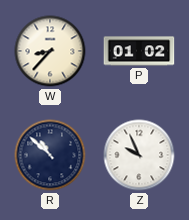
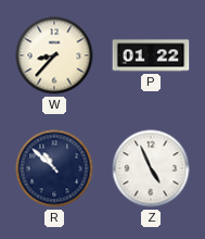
P: 01:02 -> 01:22 (151, 55)
Z: 9:56 -> 4:56 (151, 168)
